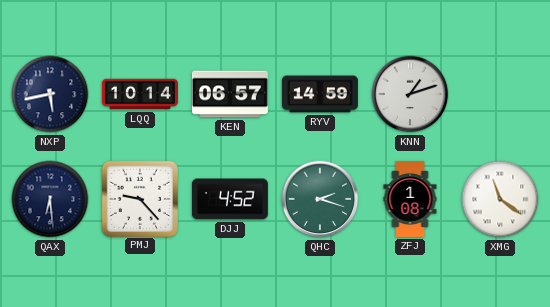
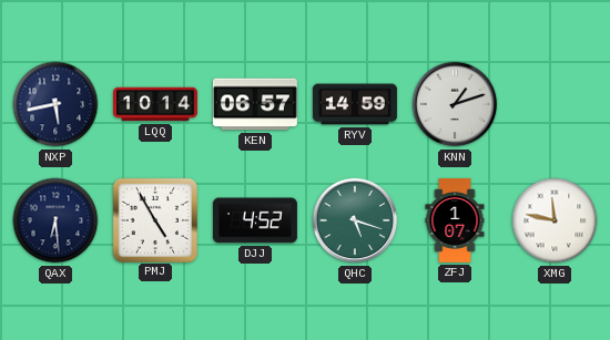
PMJ: 9:23 -> 4:55 (154, 219)
QHC: 2:18 -> 5:18 (355, 220)
ZFJ: 1:08 -> 1:07 (455, 220)
XMG: 11:21 -> 11:47 (555, 220)
